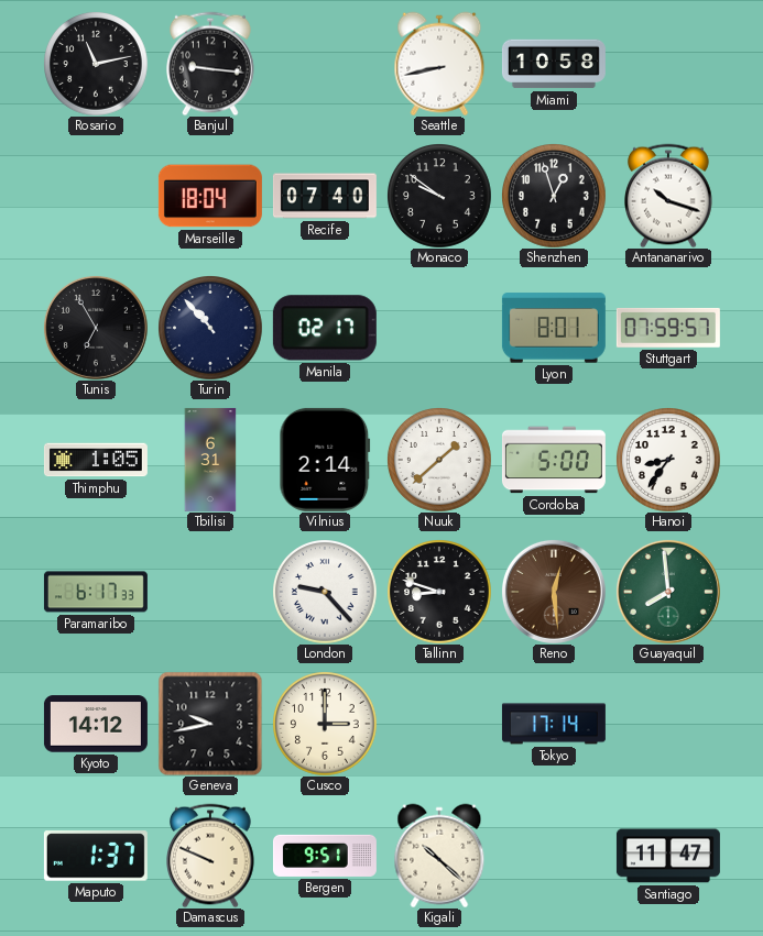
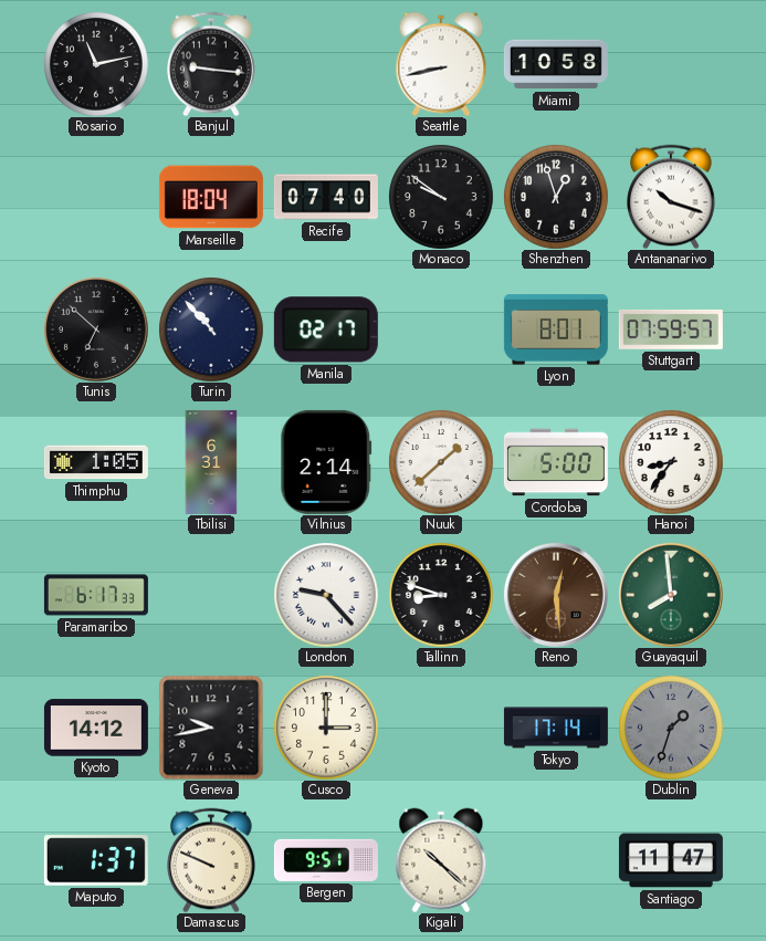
Tunis: 6:55 -> 6:52 (96, 330)
Dublin: none -> 1:33 (671, 728)
